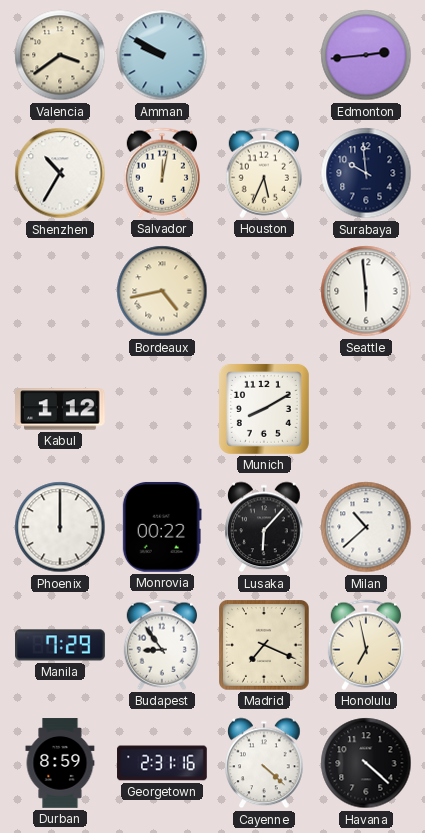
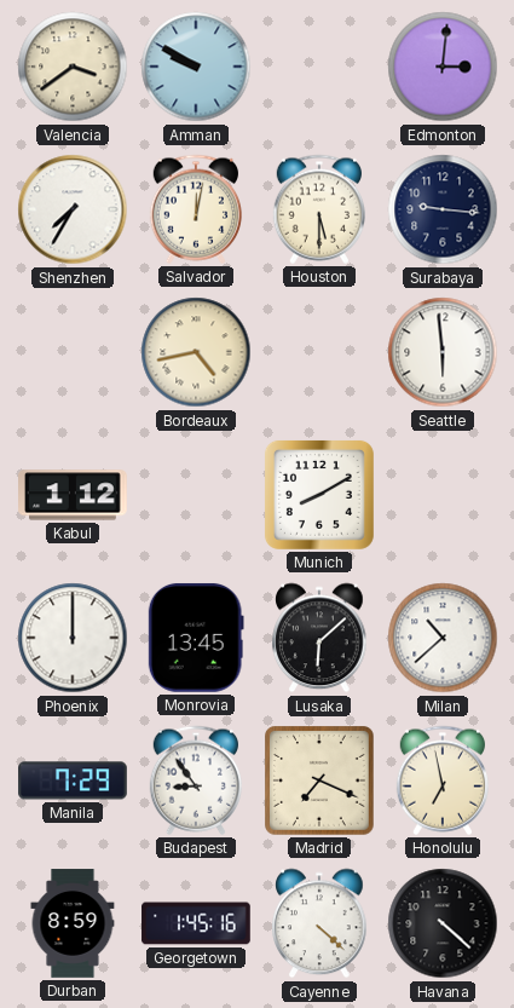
Edmonton: 2:44 -> 3:01 (443, 67)
Shenzhen: 10:35 -> 7:35 (73, 209)
Houston: 5:34 -> 5:30 (318, 209)
Surabaya: 9:59 -> 9:16 (443, 209)
Monrovia: 00:22 -> 13:45 (196, 638)
Lusaka: 6:07 -> 6:08 (319, 638)
Georgetown: 2:31 -> 1:45 (196, 923)
